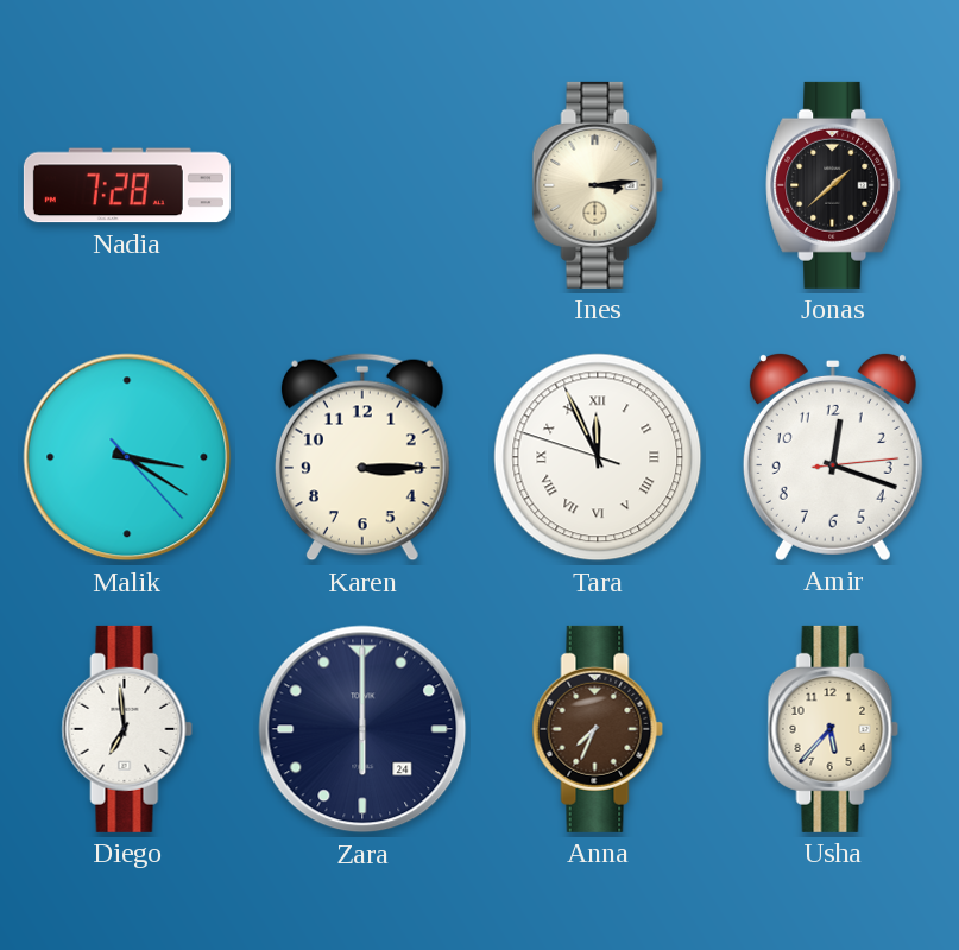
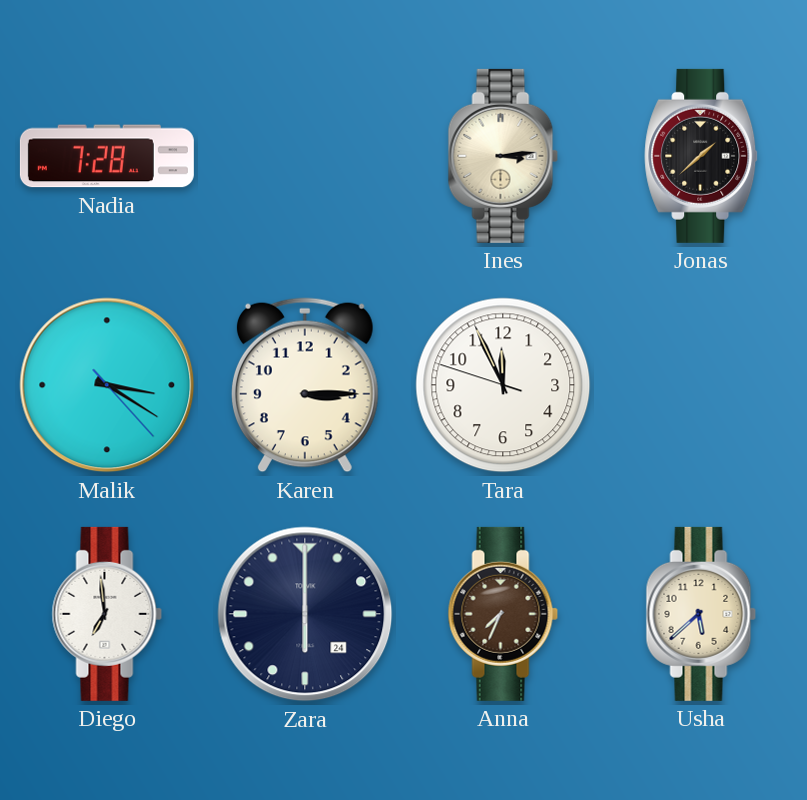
Tara numerals: Roman -> Arabic (503, 385)
Amir: 12:18 -> none (833, 456)
Usha: 5:37 -> 5:38 (701, 614)
